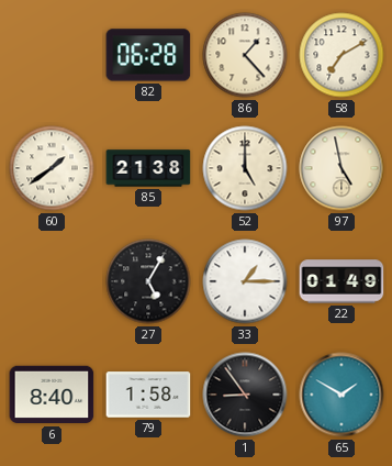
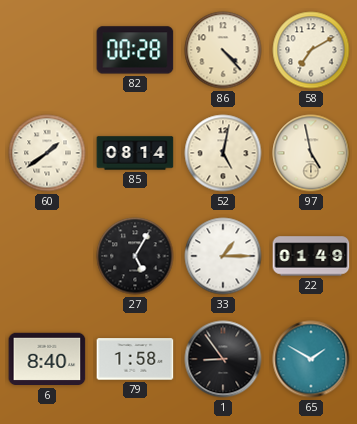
82: 06:28 -> 00:28 (135, 50)
86: 1:23 -> 4:23 (223, 50)
85: 21:38 -> 08:14 (135, 153)
52: 5:00 -> 5:02 (223, 153)
